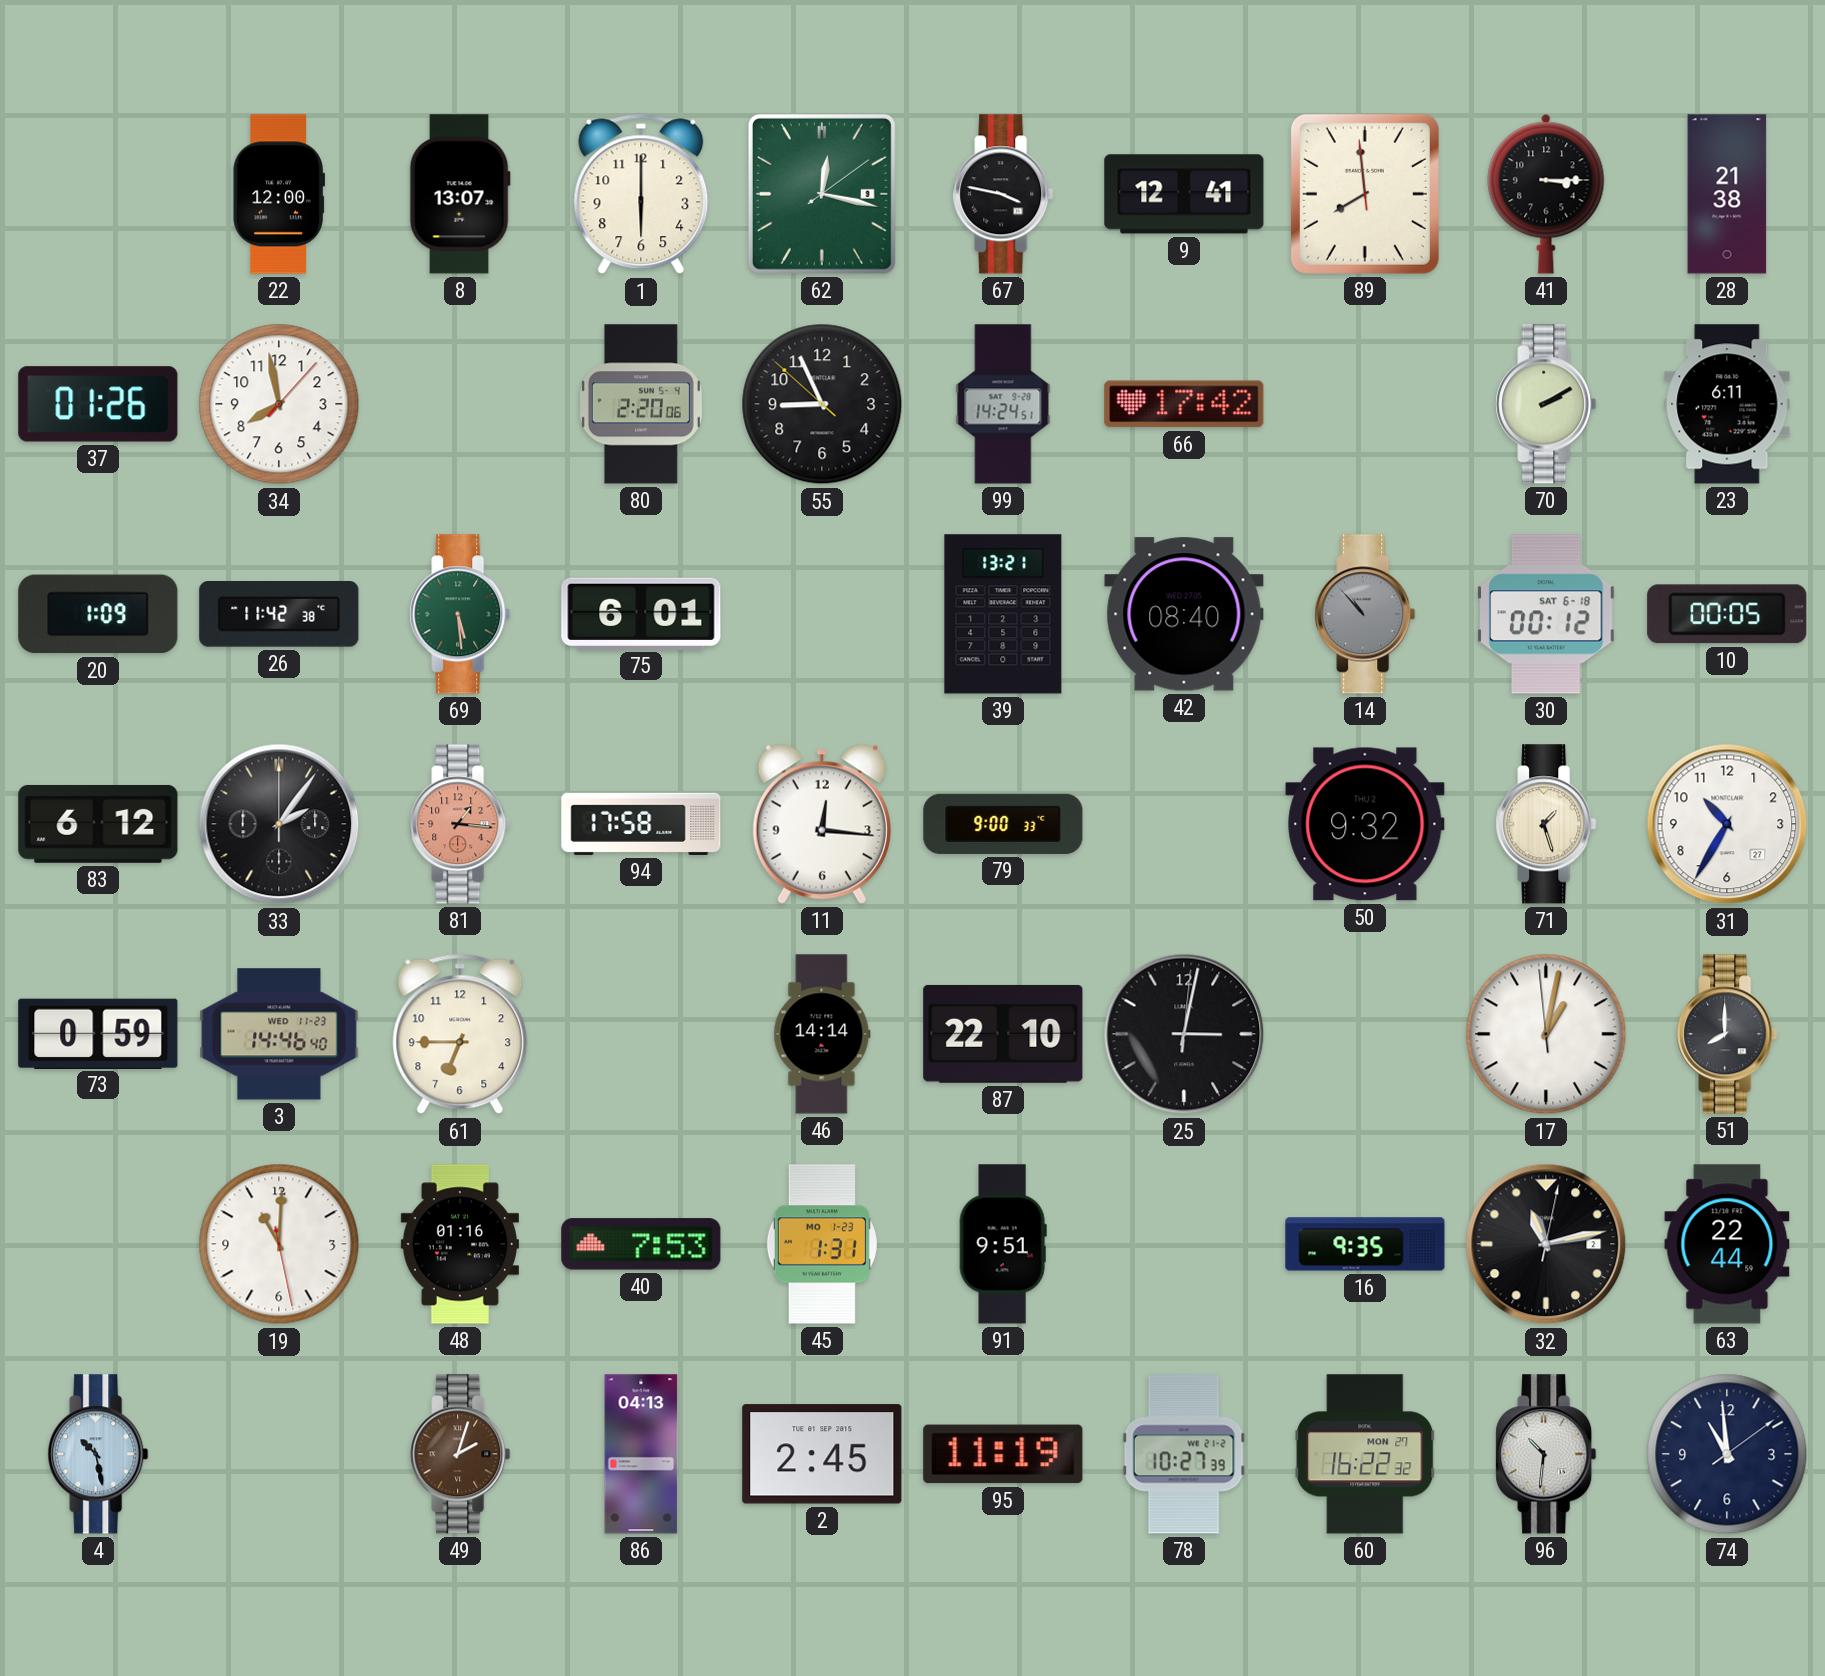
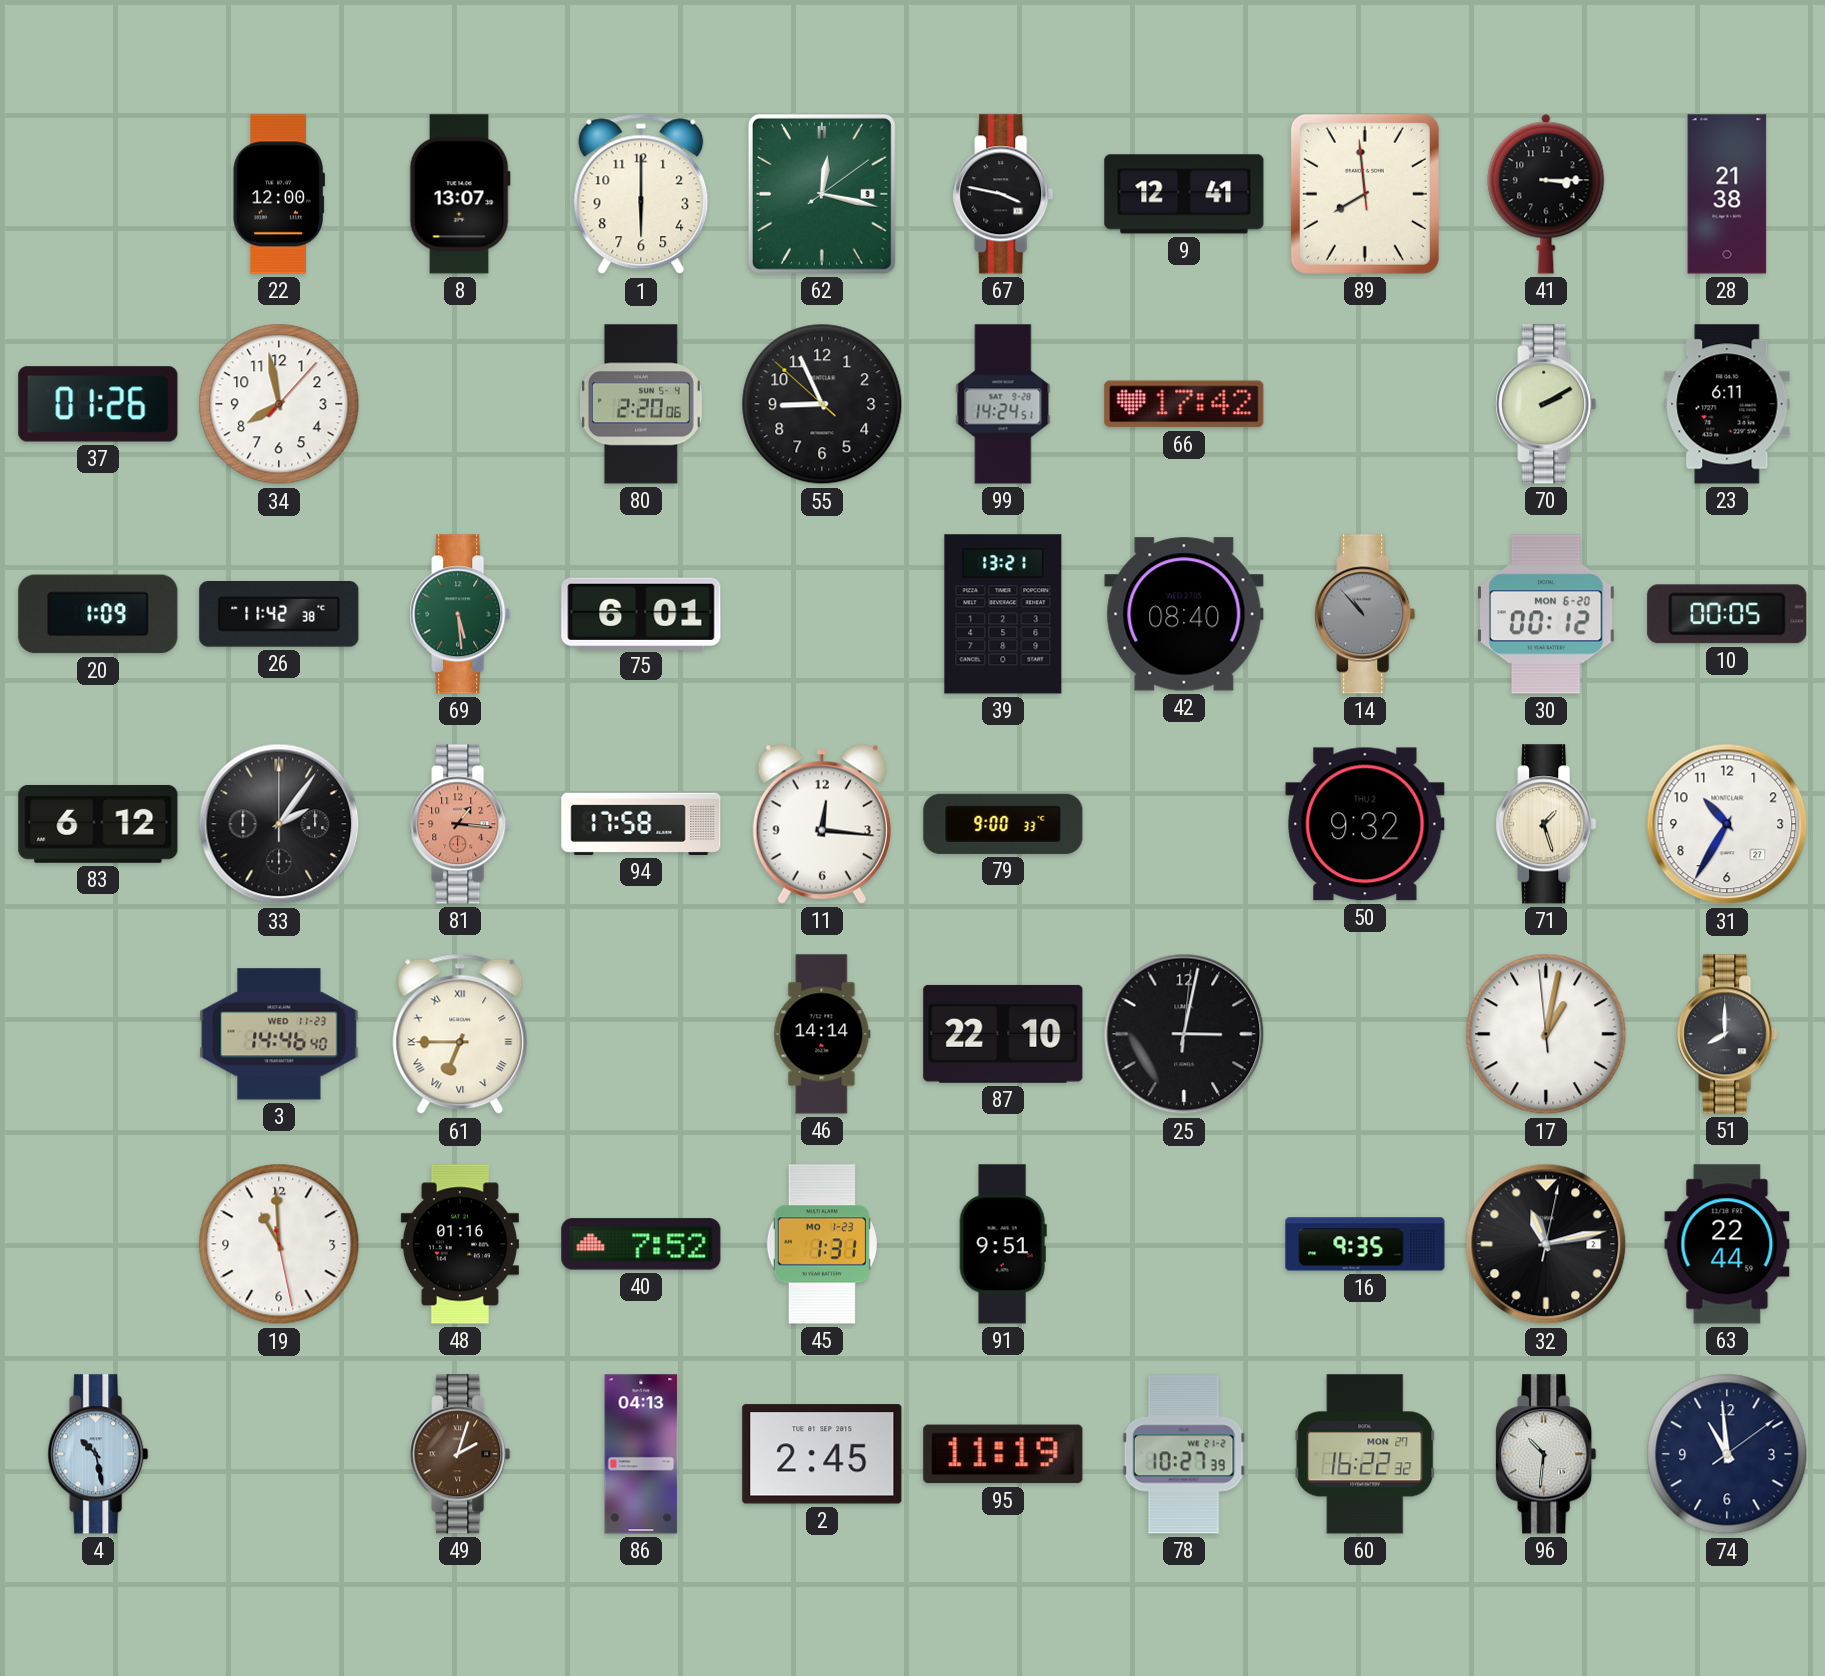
30 date: SAT 6-18 -> MON 6-20 (1546, 614)
73: 0:59 -> none (98, 1033)
61 numerals: Arabic -> Roman (460, 1034)
19: 11:00 -> 10:59 (279, 1244)
40: 7:53 -> 7:52 (641, 1244)
